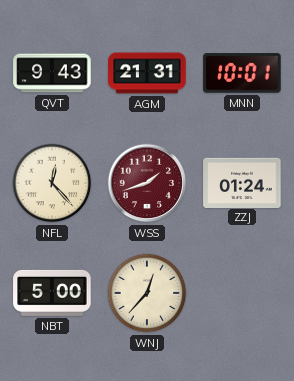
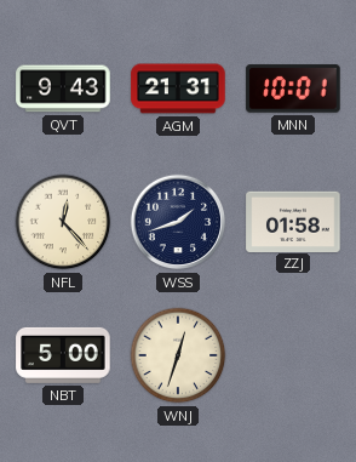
WSS dial: burgundy -> navy (178, 222)
ZZJ: 01:24 -> 01:58 (293, 221)
WNJ: 12:37 -> 12:33 (178, 355)
